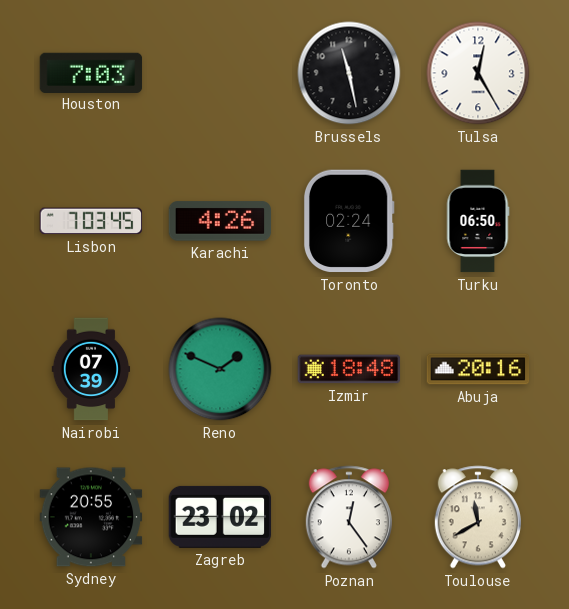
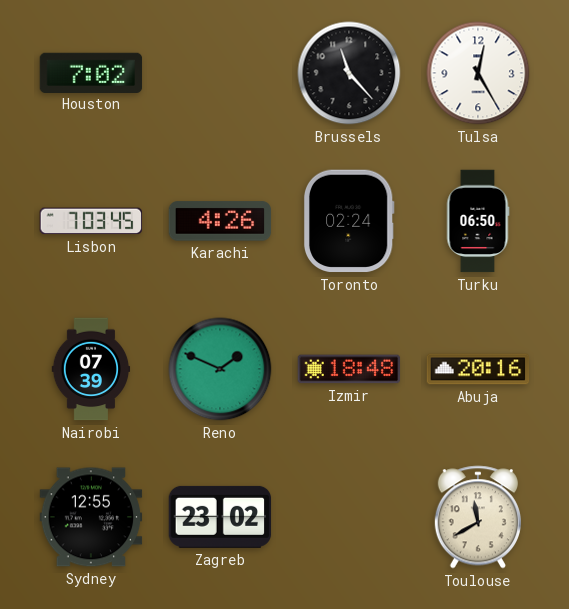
Houston: 7:03 -> 7:02 (91, 72)
Brussels: 11:28 -> 11:23 (349, 73)
Sydney: 20:55 -> 12:55 (91, 517)
Poznan: 12:24 -> none (349, 517)
